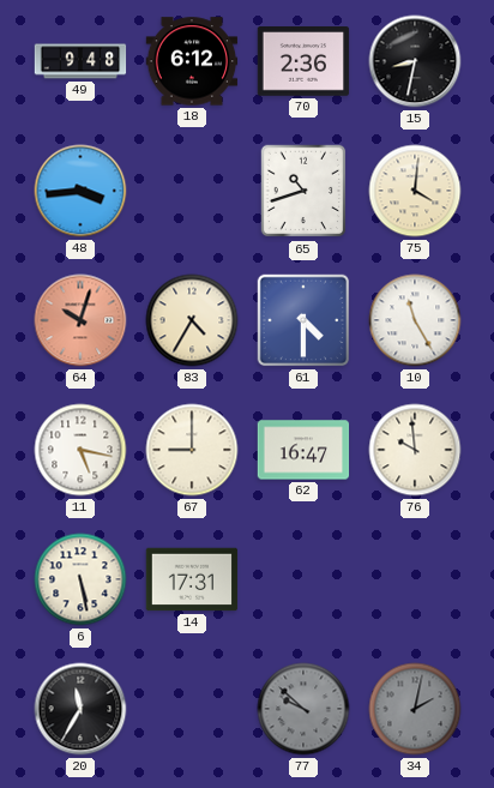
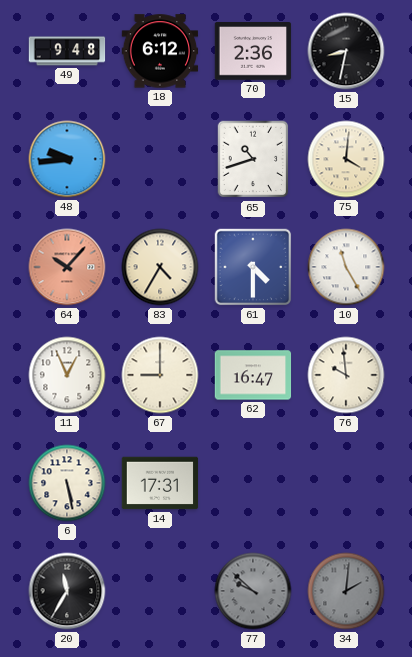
48: 3:44 -> 9:44 (67, 159)
64: 10:03 -> 10:07 (67, 267)
11: 5:17 -> 12:56 (67, 375)
34: 2:02 -> 2:01 (346, 591)
